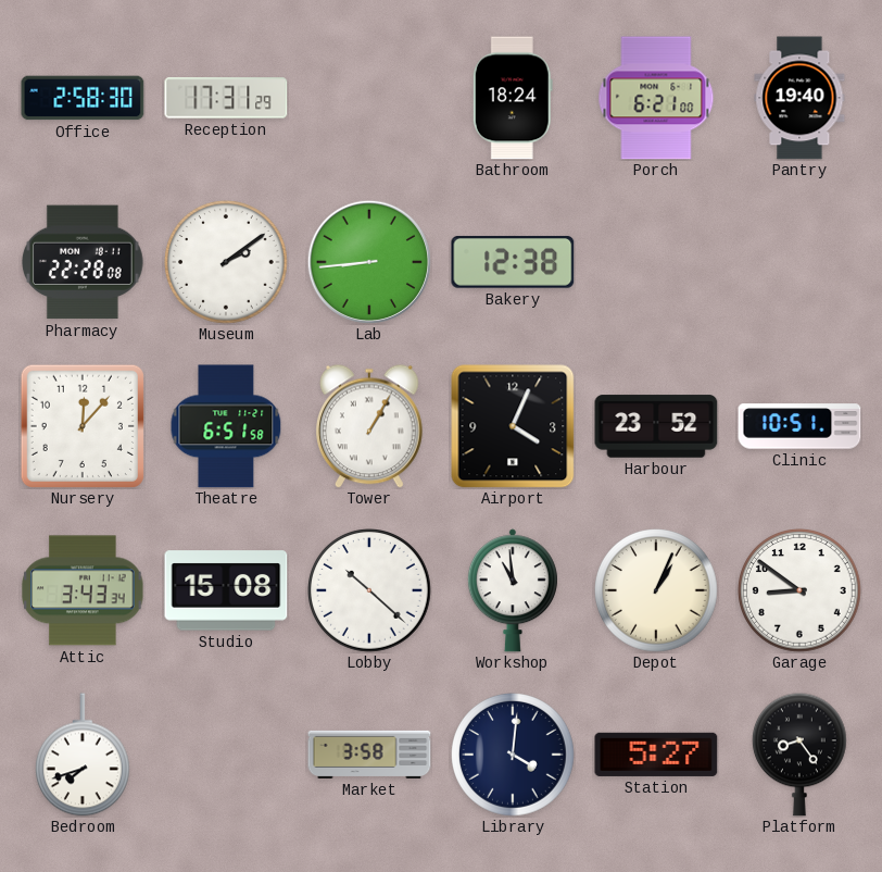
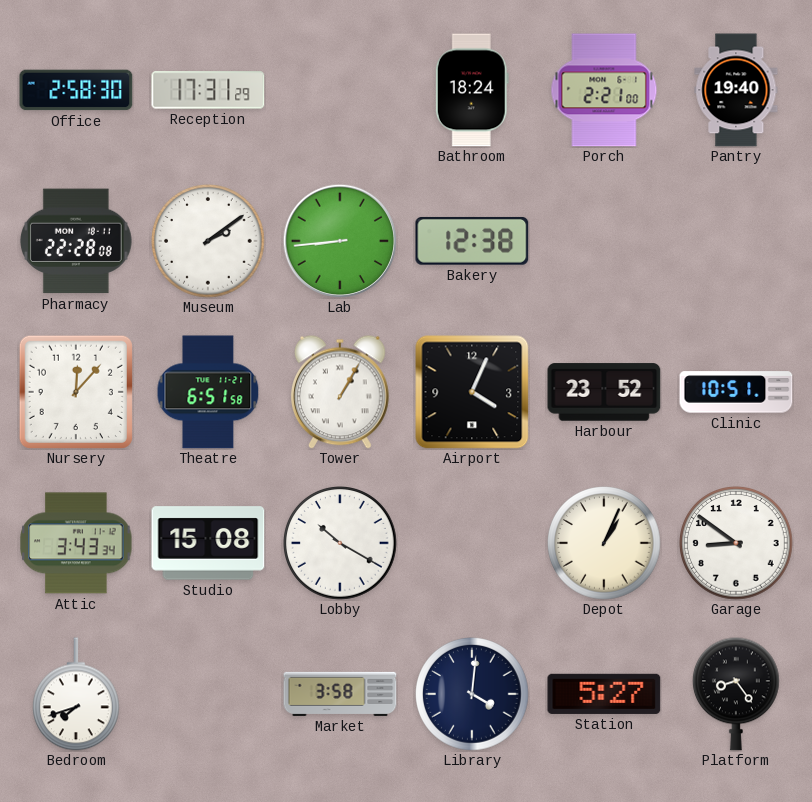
Porch: 6:21 -> 2:21 (604, 90)
Lobby: 10:22 -> 10:20 (340, 543)
Workshop: 10:59 -> none (513, 590)
